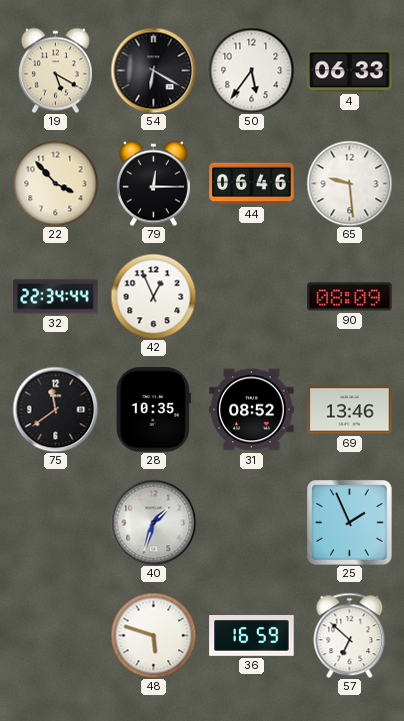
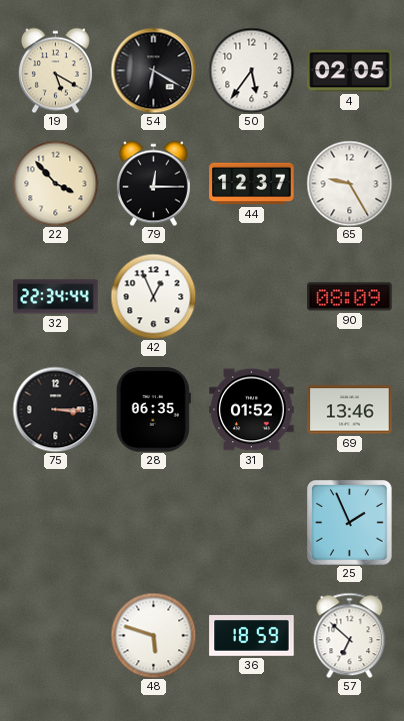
4: 06:33 -> 02:05 (350, 71)
44: 06:46 -> 12:37 (252, 184)
65: 9:29 -> 9:25 (349, 183)
75: 11:39 -> 3:15 (55, 409)
28: 10:35 -> 06:35 (153, 410)
31: 08:52 -> 01:52 (252, 410)
40: 1:33 -> none (153, 522)
36: 16:59 -> 18:59 (252, 636)
